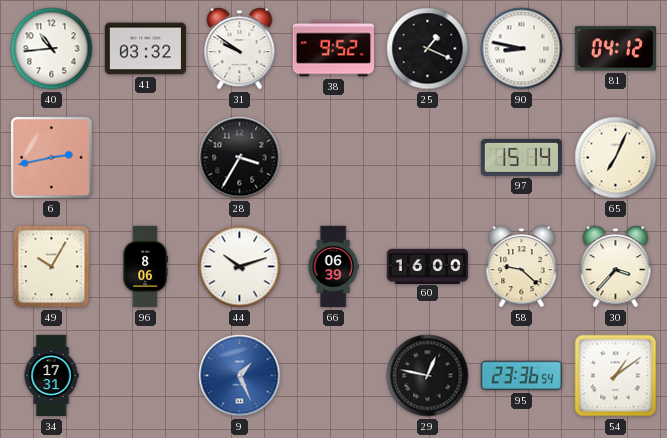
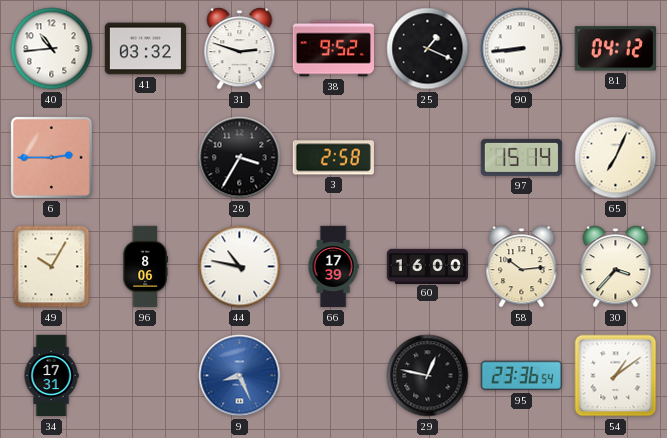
31: 9:51 -> 2:48 (240, 49)
90: 8:47 -> 8:44 (522, 49)
6: 2:43 -> 2:45 (51, 157)
3: none -> 2:58 (333, 158)
44: 10:12 -> 10:47 (240, 267)
66: 06:39 -> 17:39 (333, 267)
58: 9:22 -> 10:14 (522, 267)
9: 1:26 -> 8:26 (240, 376)
